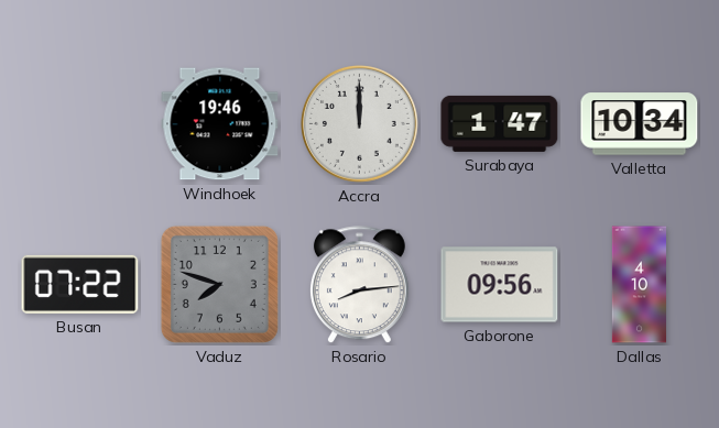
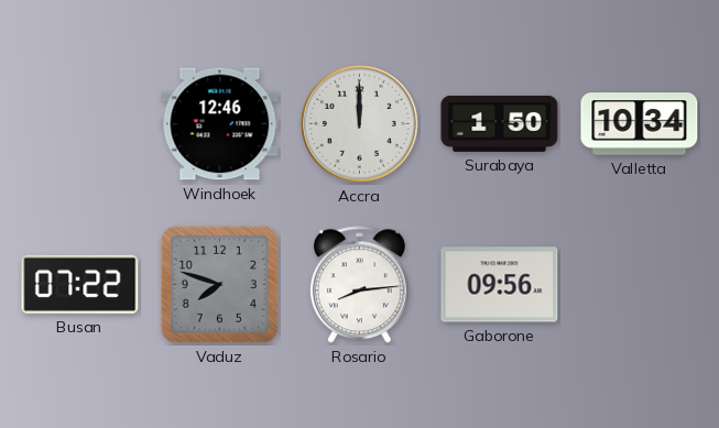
Windhoek: 19:46 -> 12:46 (220, 124)
Surabaya: 1:47 -> 1:50 (500, 123)
Dallas: 4:10 -> none (639, 285)
